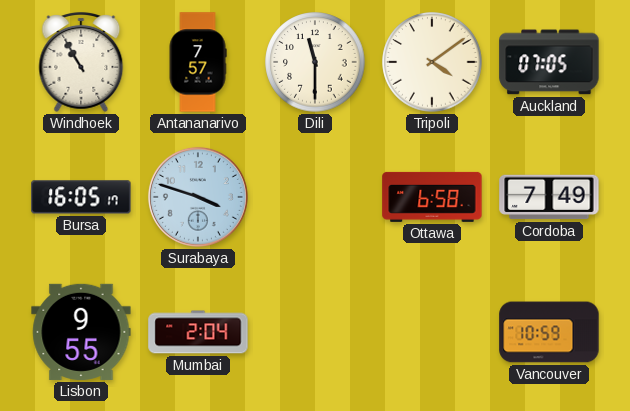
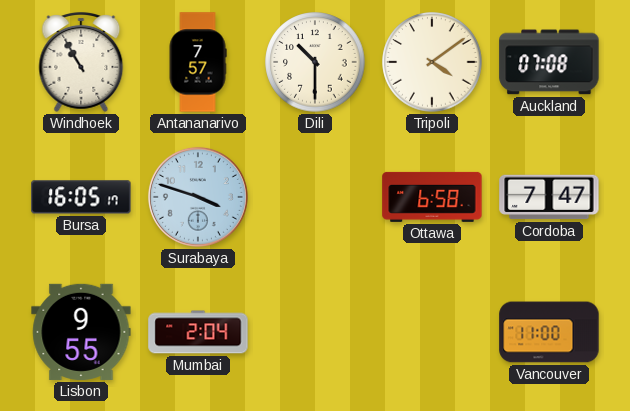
Dili: 11:30 -> 10:30 (315, 62)
Auckland: 07:05 -> 07:08 (549, 62)
Cordoba: 7:49 -> 7:47 (549, 197)
Vancouver: 10:59 -> 11:00 (549, 332)
